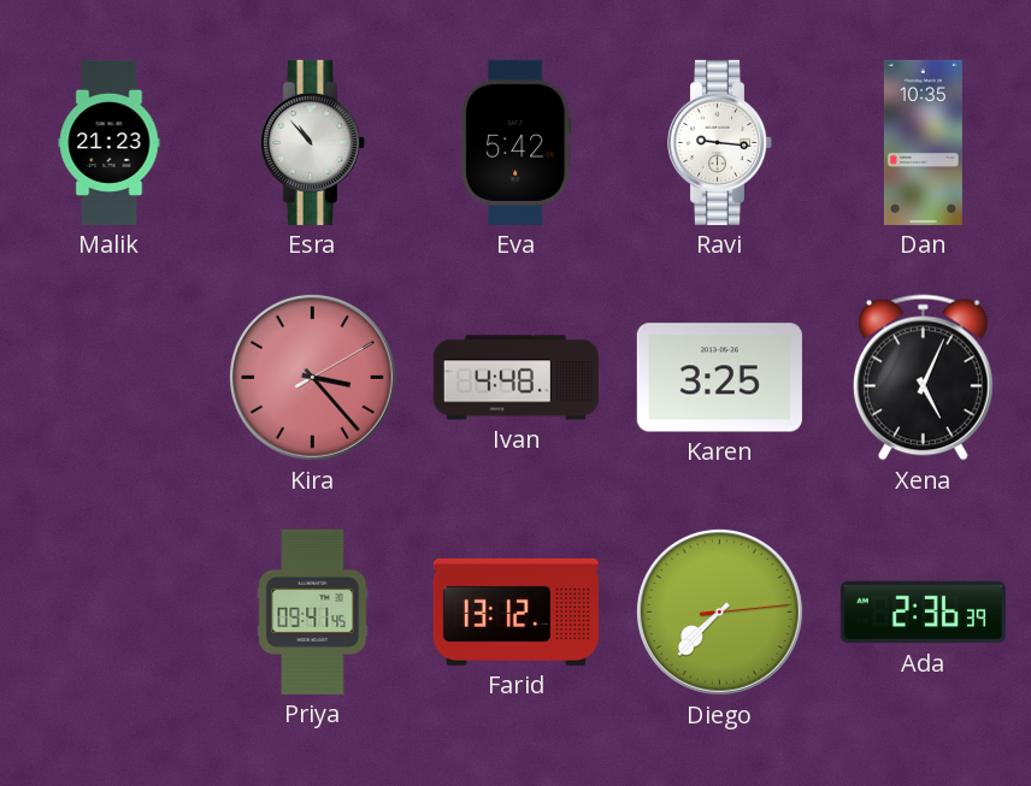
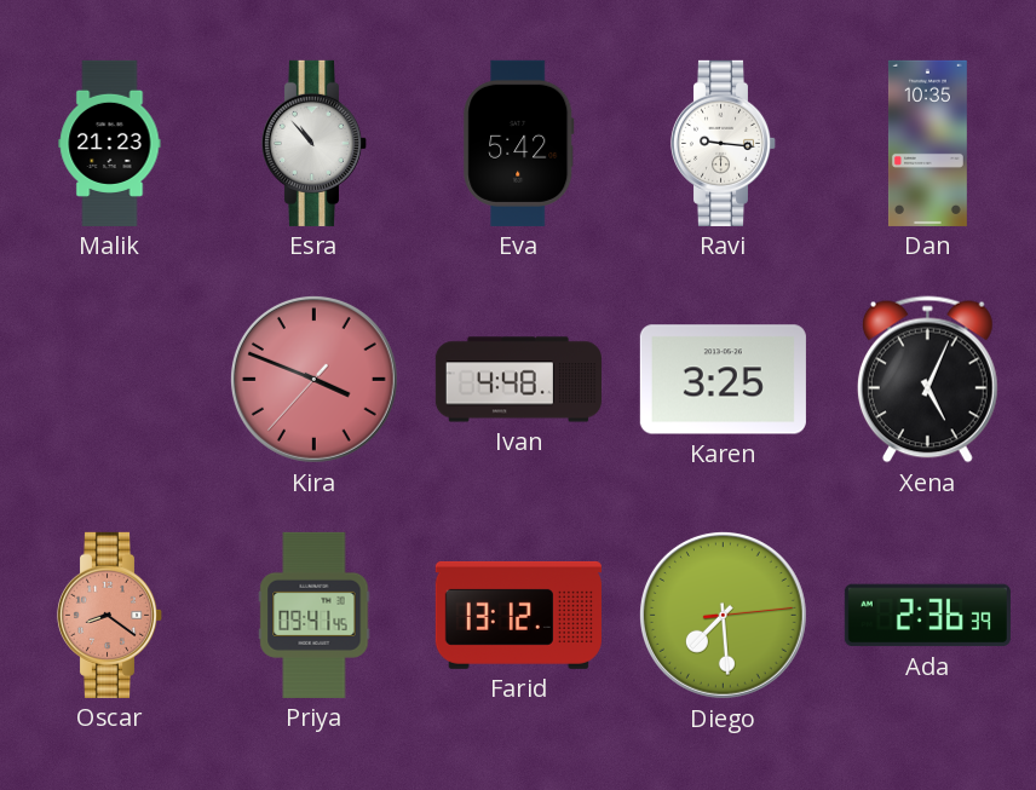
Kira: 3:23 -> 3:48 (313, 379)
Oscar: none -> 8:21 (110, 615)
Diego: 7:37 -> 7:29 (723, 615)
